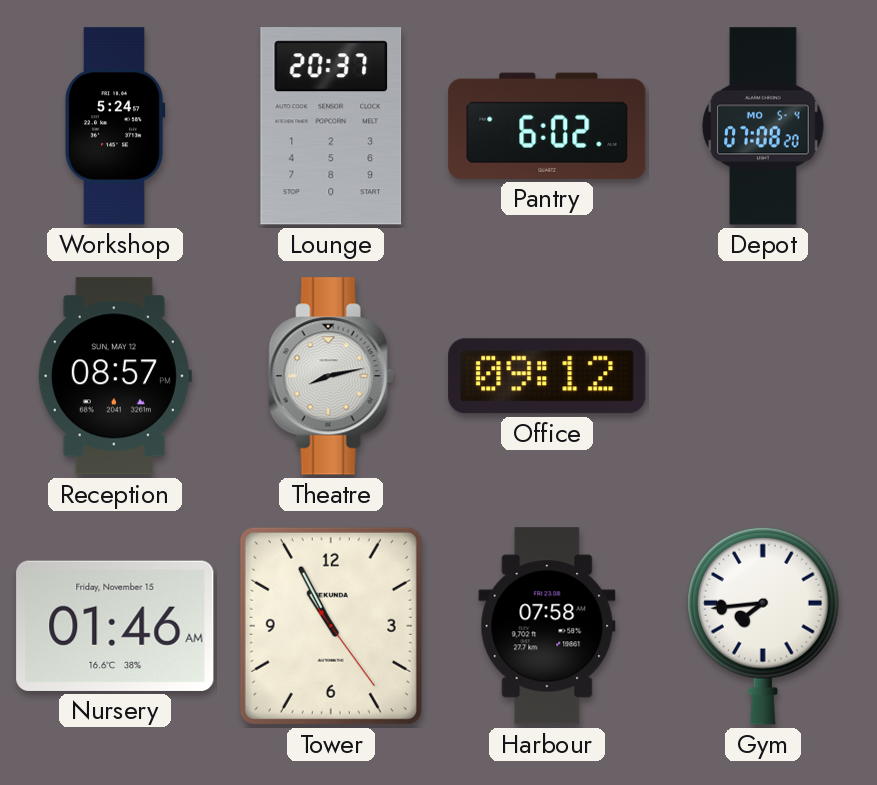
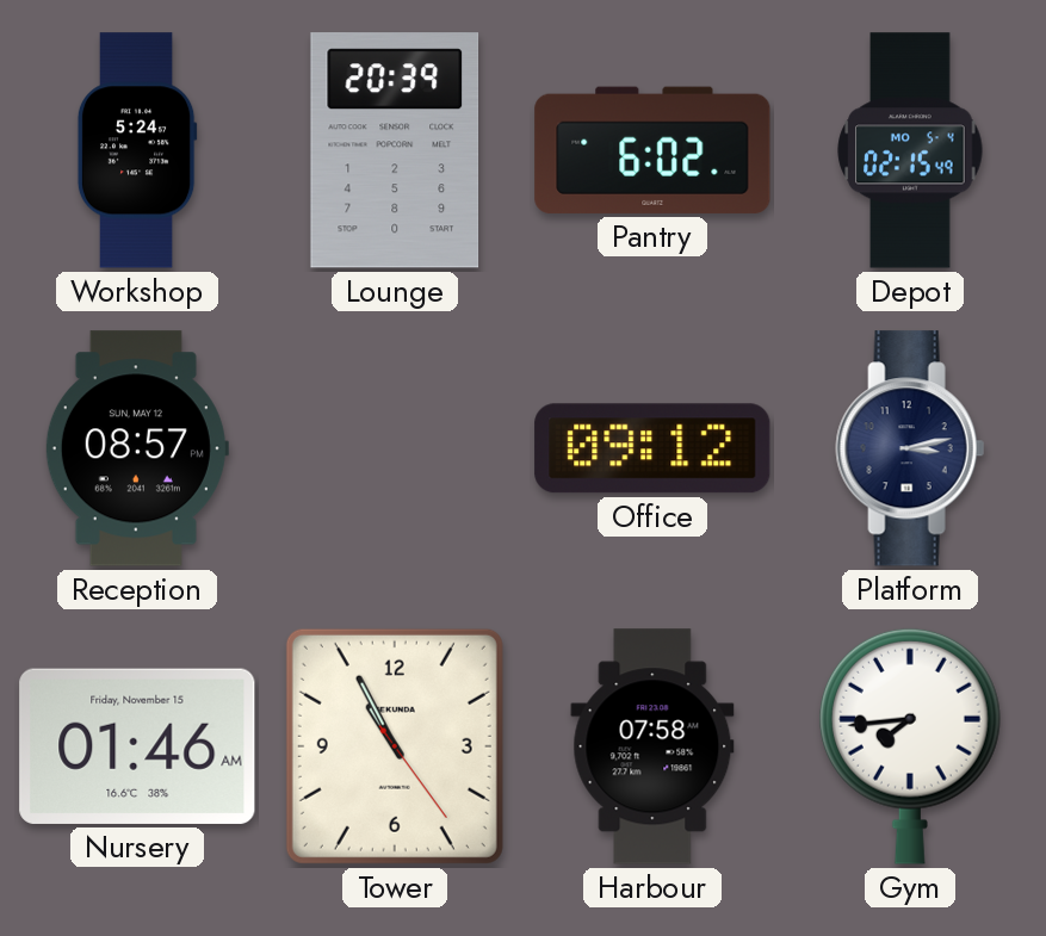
Lounge: 20:37 -> 20:39 (395, 150)
Depot: 07:08 -> 02:15 (910, 150)
Theatre: 8:13 -> none (331, 376)
Platform: none -> 3:13 (910, 448)
